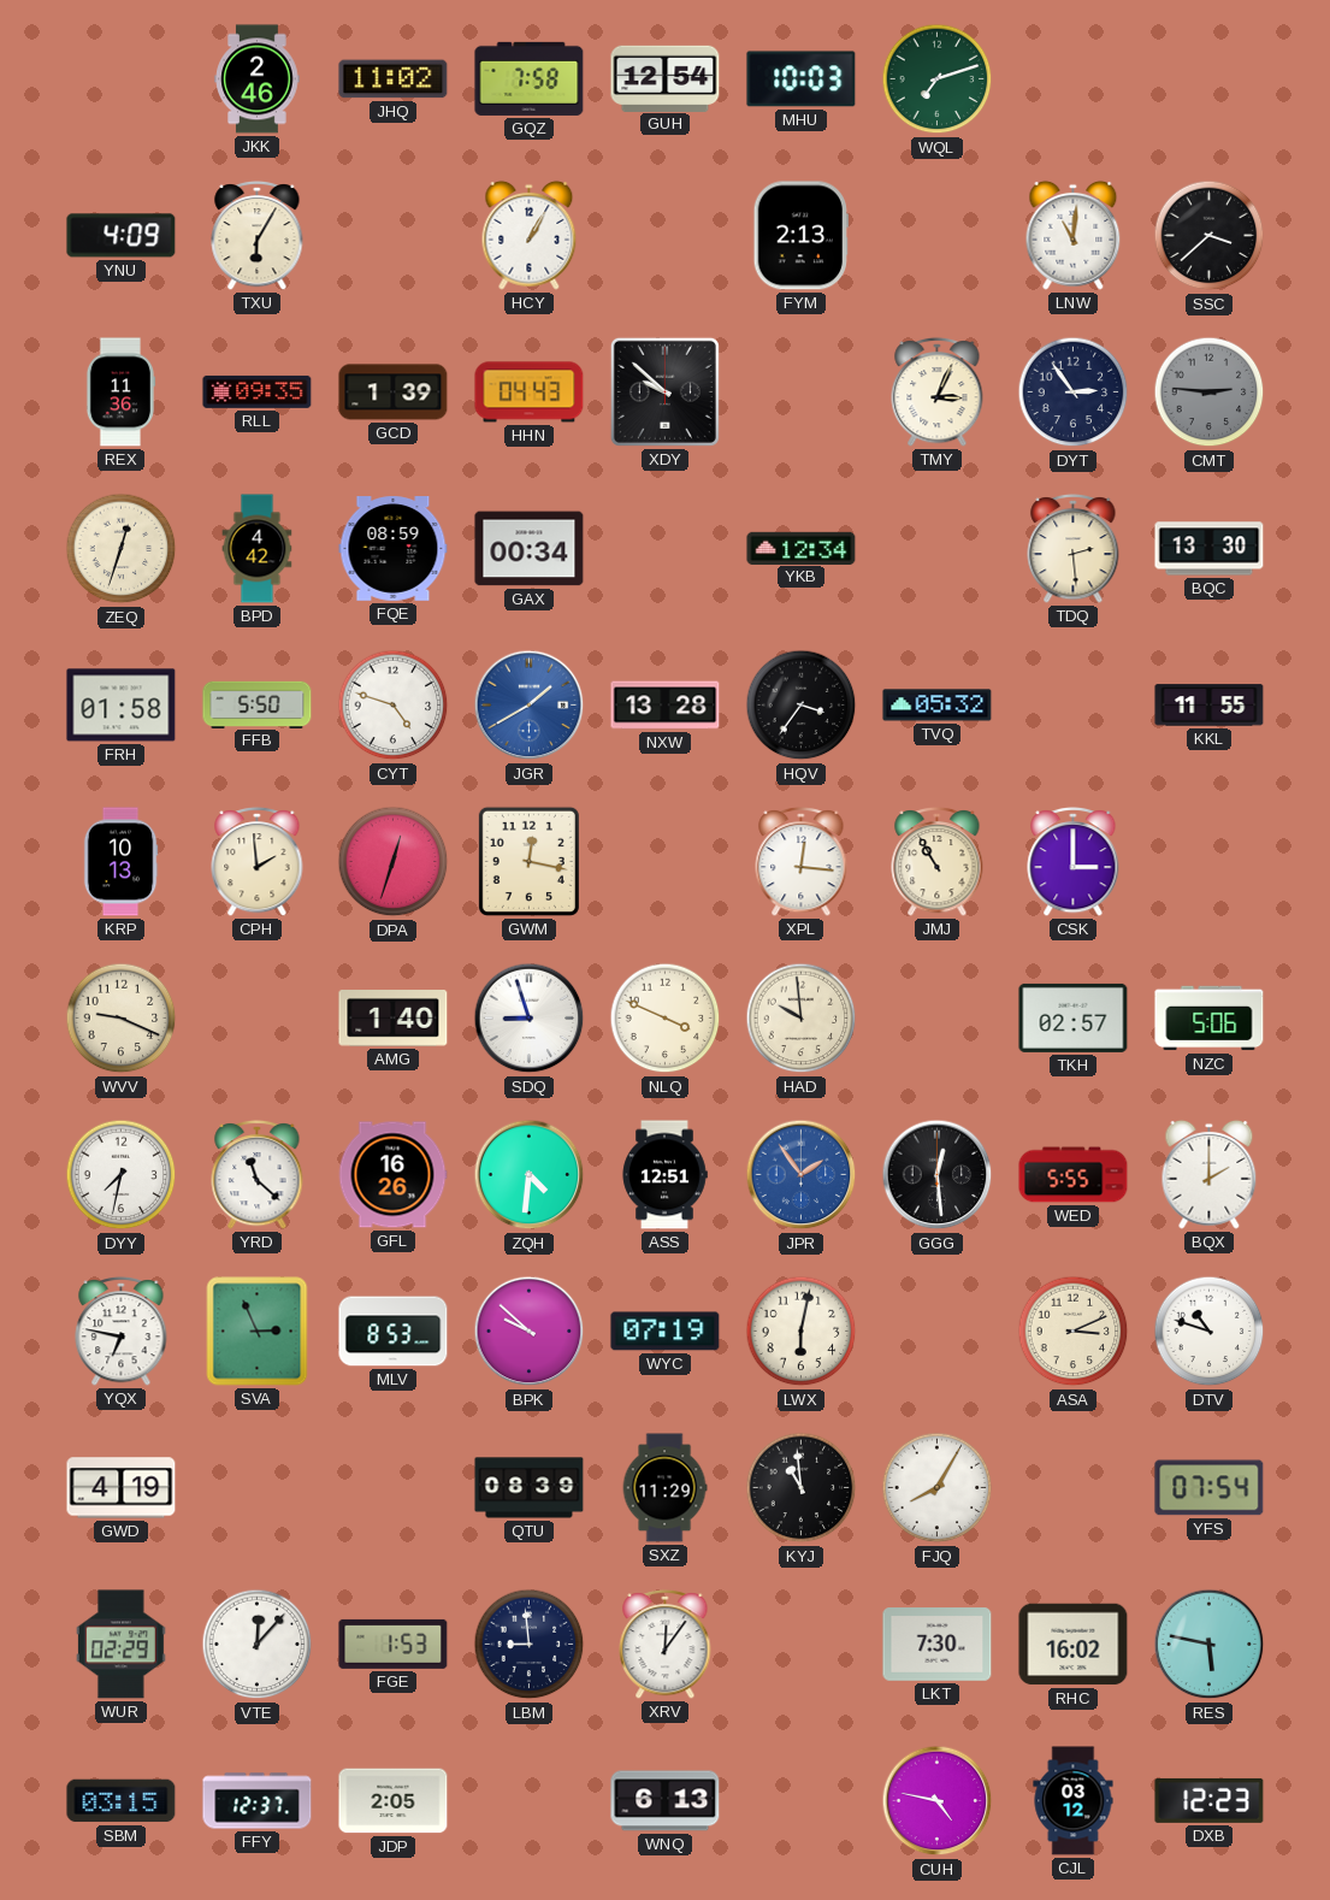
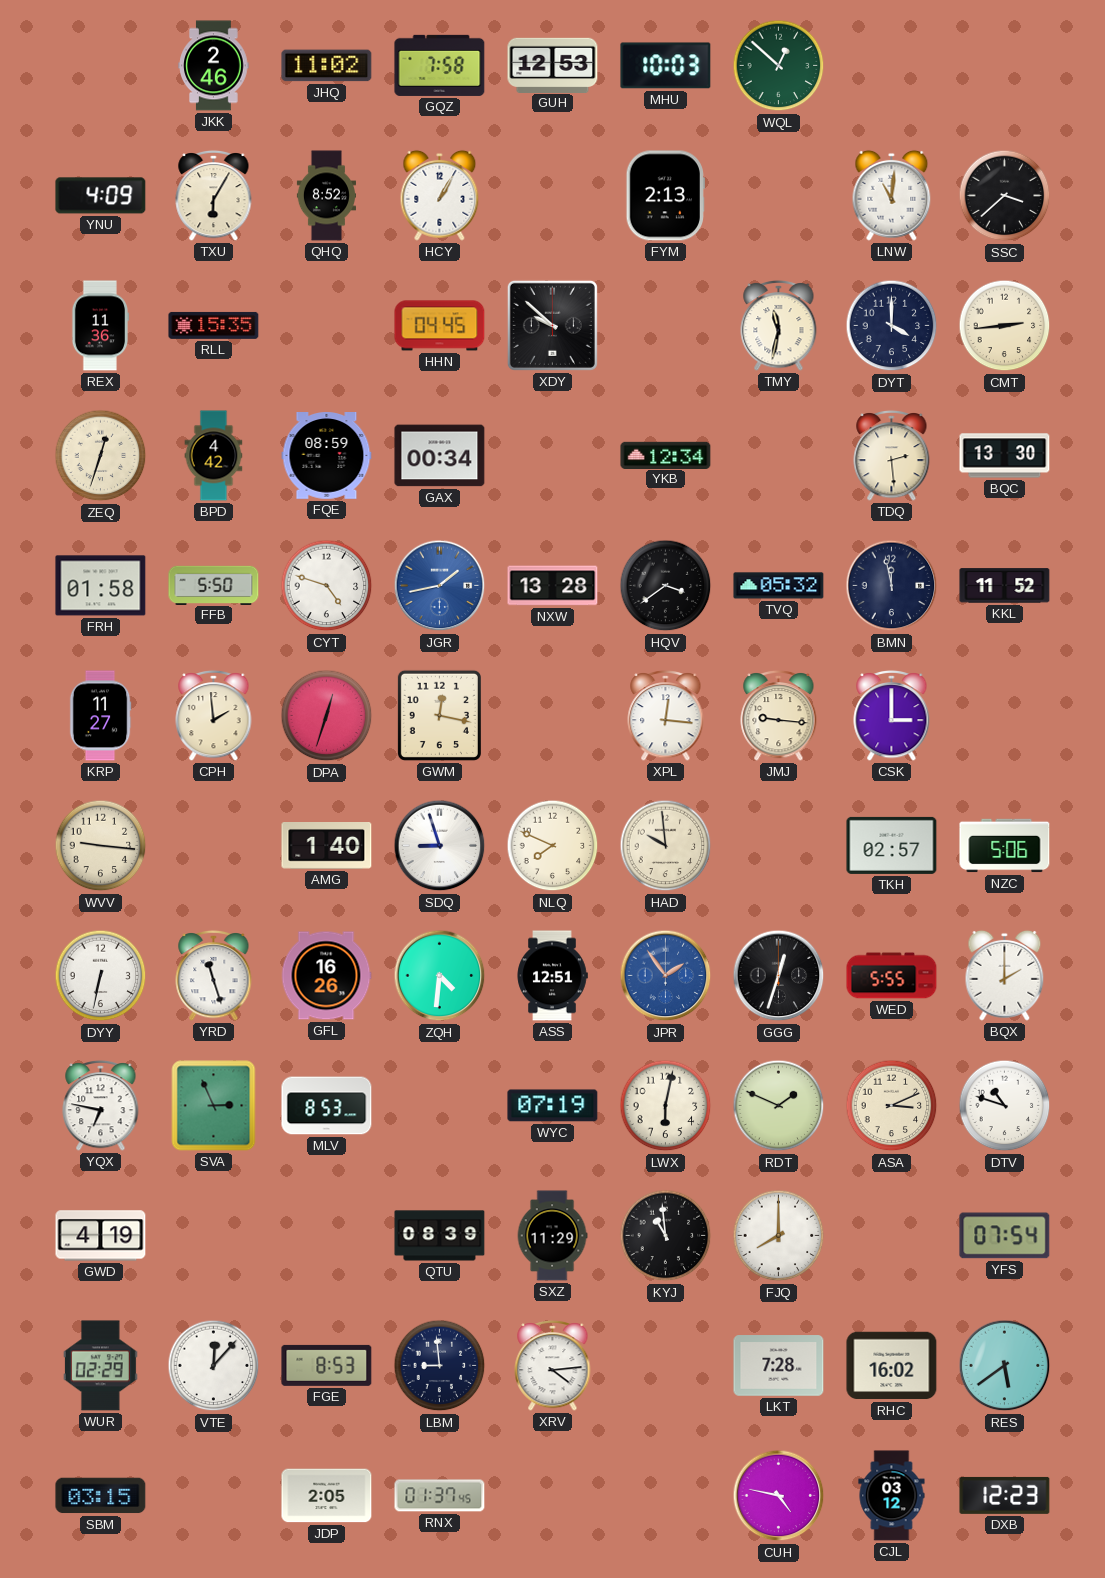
GUH: 12:54 -> 12:53 (553, 65)
WQL: 7:12 -> 12:52 (779, 66)
QHQ: none -> 8:52 (326, 196)
RLL: 09:35 -> 15:35 (214, 325)
GCD: 1:39 -> none (394, 393)
HHN: 04:43 -> 04:45 (440, 326)
TMY: 3:04 -> 11:32 (779, 325)
DYT: 2:54 -> 4:00 (892, 326)
CMT: 2:46 -> 2:44 (1005, 326)
CMT dial: grey -> cream (1005, 326)
JGR: 1:40 -> 1:43 (440, 586)
HQV: 3:36 -> 3:39 (666, 586)
BMN: none -> 11:58 (892, 586)
KKL: 11:55 -> 11:52 (1005, 586)
KRP: 10:13 -> 11:27 (100, 716)
JMJ: 10:55 -> 9:16 (779, 715)
WVV: 9:19 -> 9:16 (101, 846)
NLQ: 3:49 -> 7:49 (553, 846)
DYY: 7:32 -> 6:32 (101, 976)
YRD: 11:22 -> 11:27 (214, 975)
GGG: 12:29 -> 12:33 (779, 976)
BPK: 9:52 -> none (530, 1332)
RDT: none -> 1:49 (779, 1106)
FJQ: 8:05 -> 8:00 (779, 1236)
FGE: 1:53 -> 8:53 (327, 1365)
XRV: 12:06 -> 4:14 (553, 1365)
LKT: 7:30 -> 7:28 (779, 1366)
RES: 5:47 -> 5:39 (1005, 1366)
FFY: 12:37 -> none (258, 1801)
RNX: none -> 01:37 (440, 1496)
WNQ: 6:13 -> none (666, 1801)
